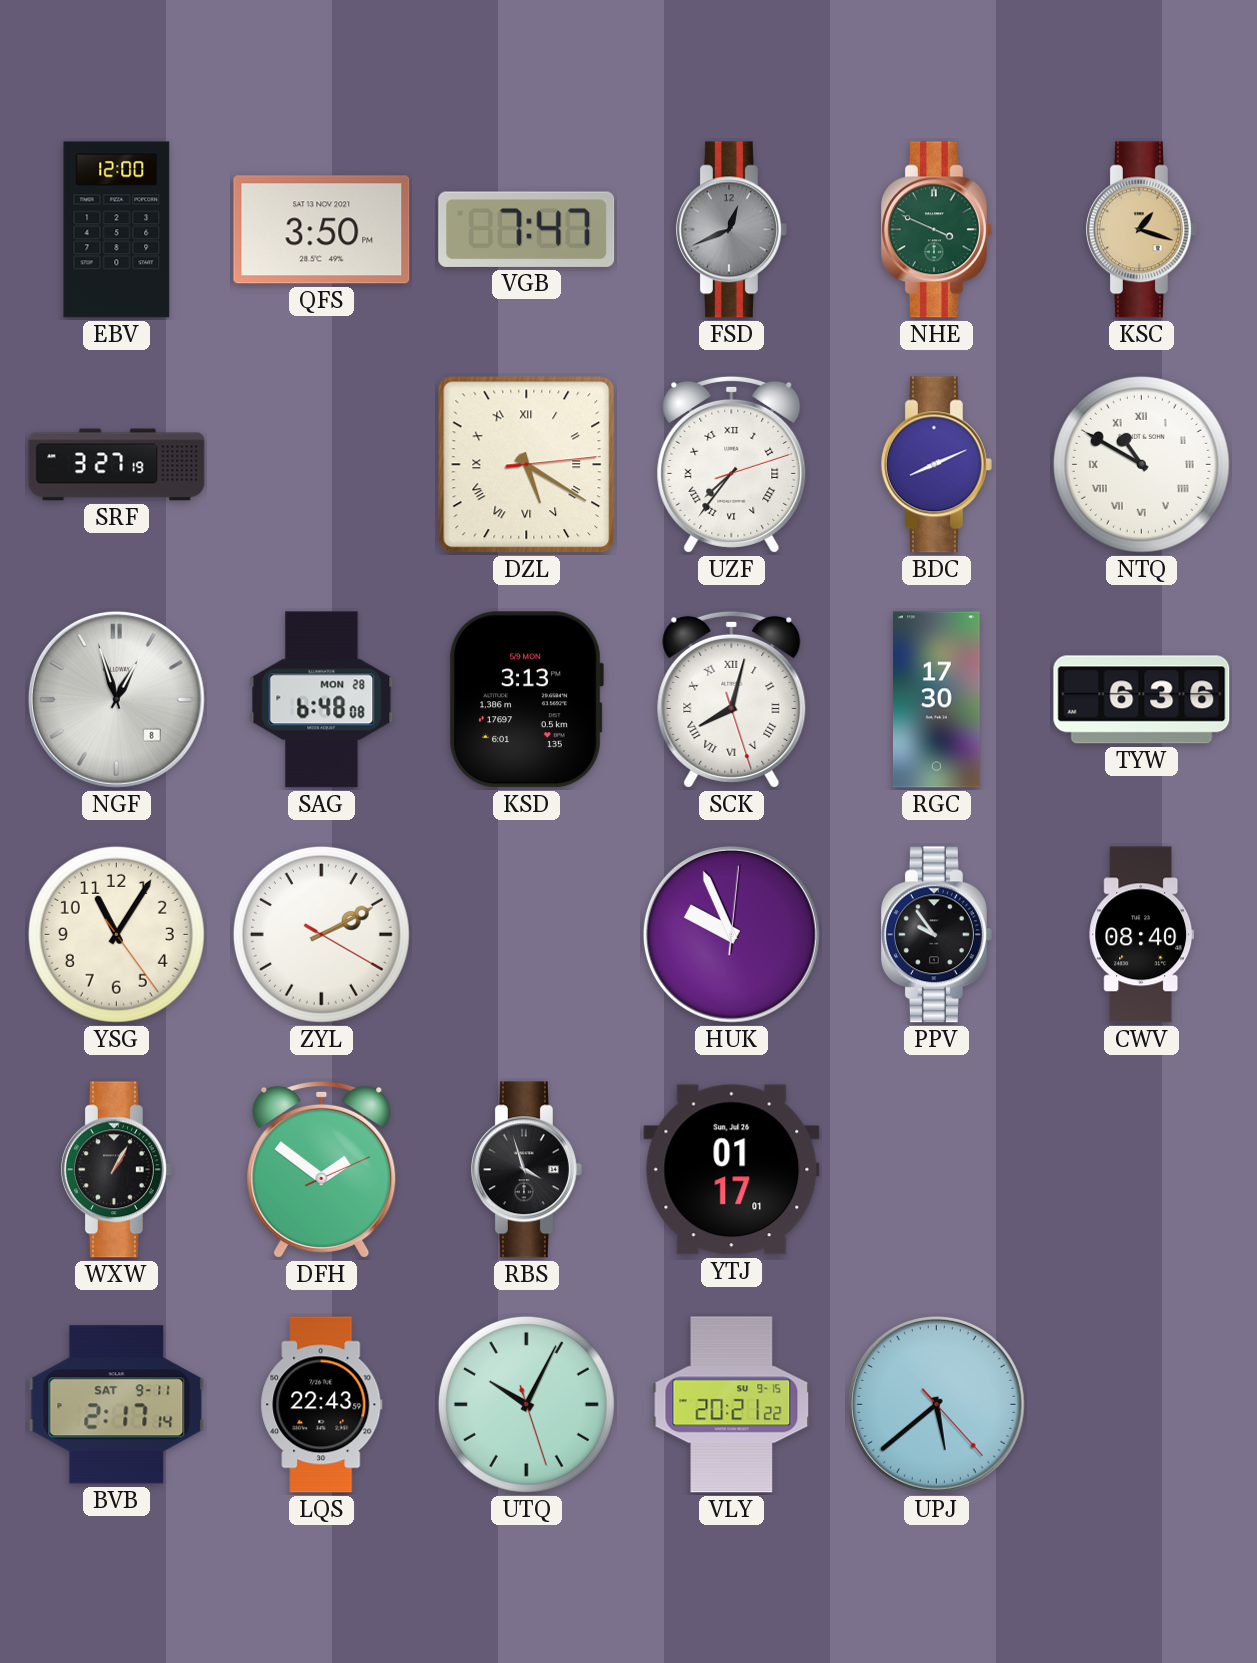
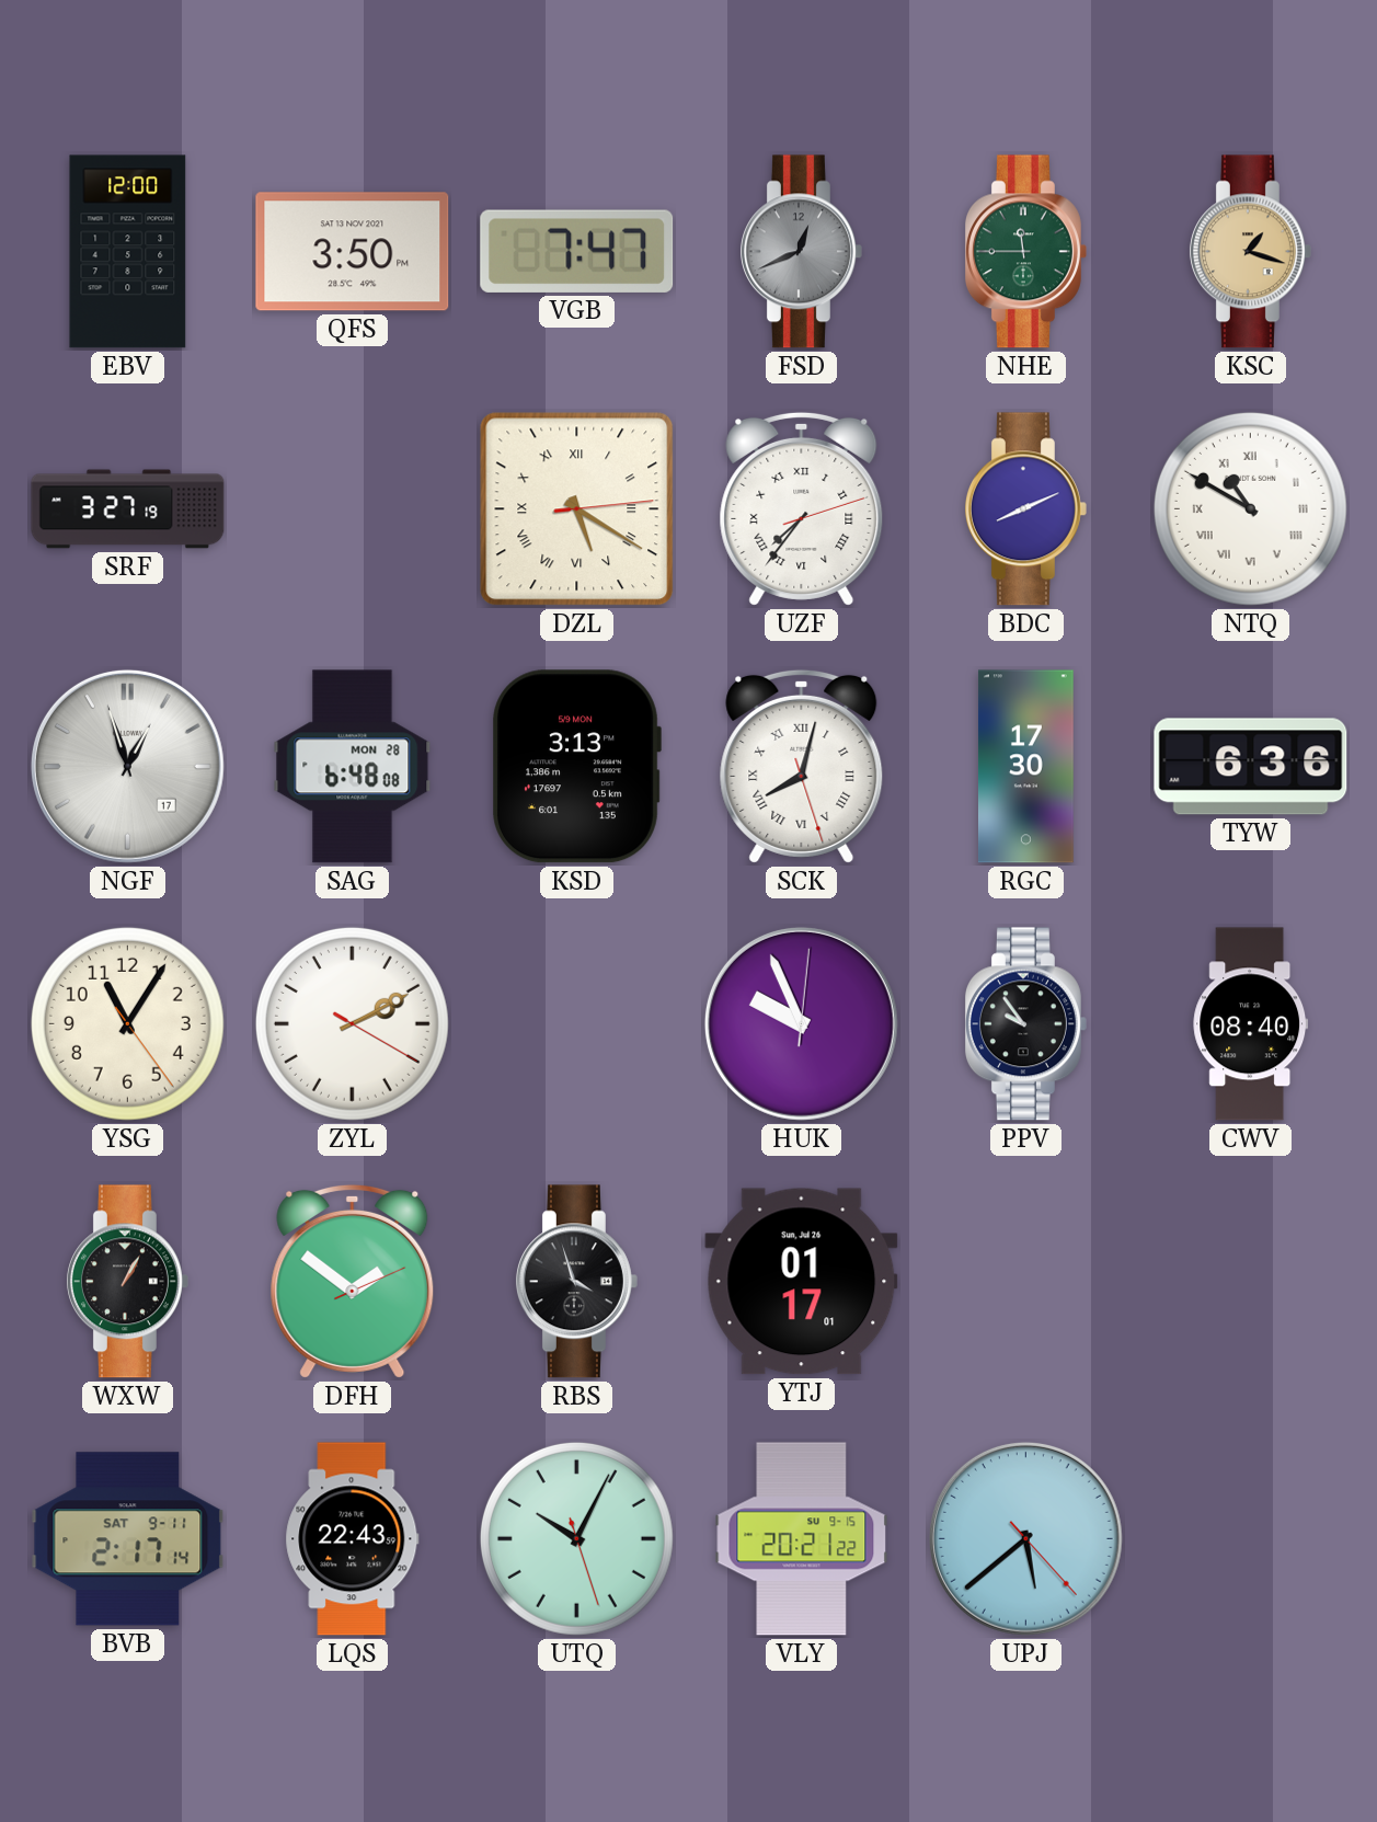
NHE: 3:49 -> 11:45 (1025, 252)
NGF date: 8 -> 17 (127, 766)
